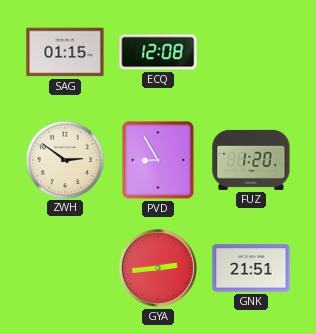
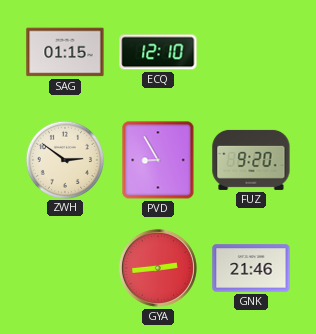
ECQ: 12:08 -> 12:10 (158, 52)
FUZ: 1:20 -> 9:20 (251, 160)
GNK: 21:51 -> 21:46 (251, 268)
